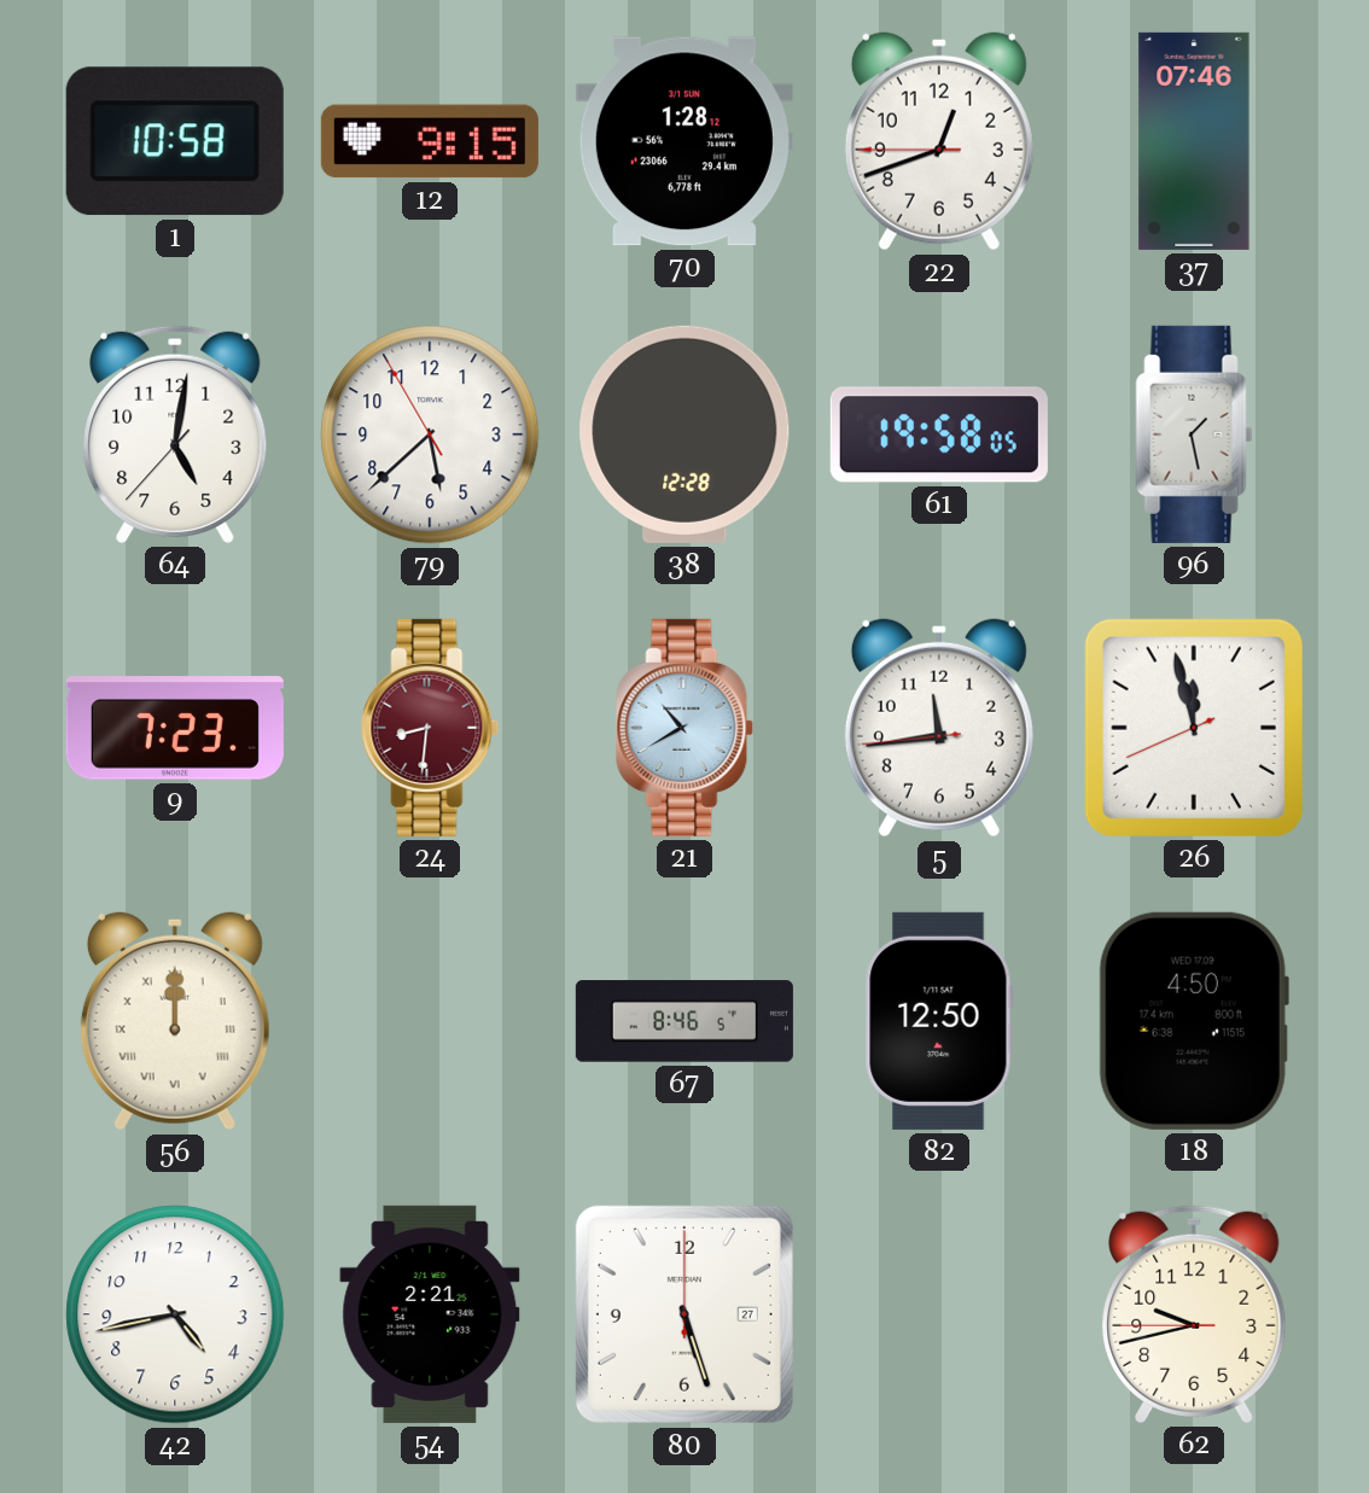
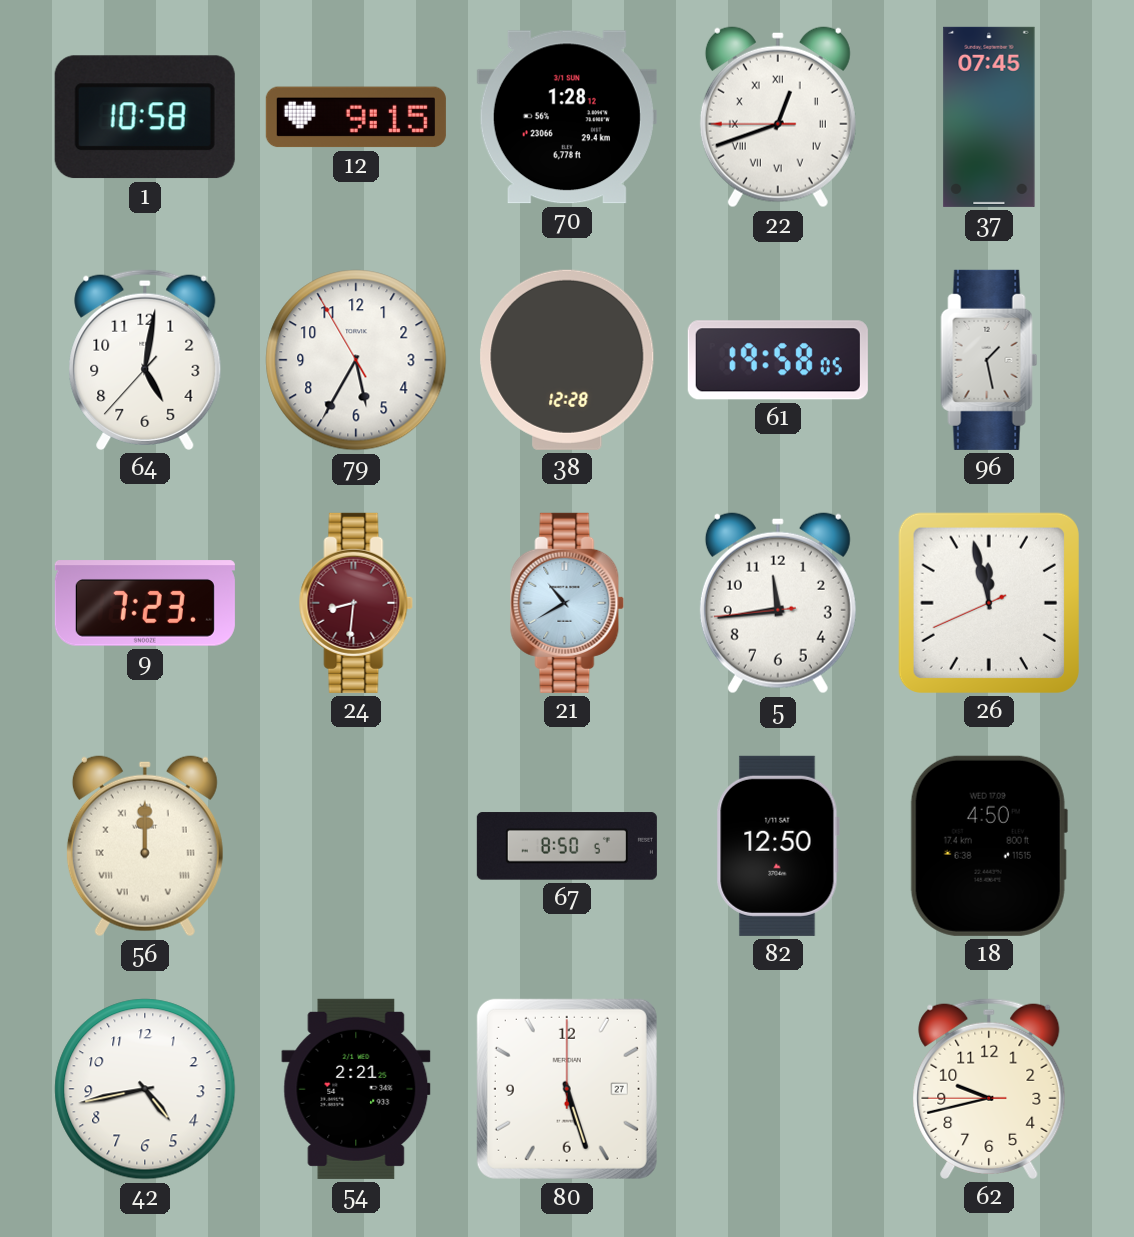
22 numerals: Arabic -> Roman (778, 117)
37: 07:46 -> 07:45 (989, 117)
79: 5:37 -> 5:34 (356, 360)
67: 8:46 -> 8:50 (567, 846)
